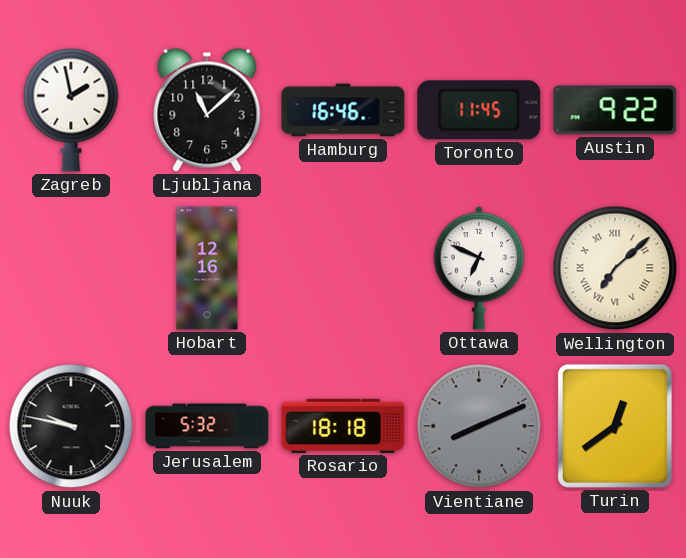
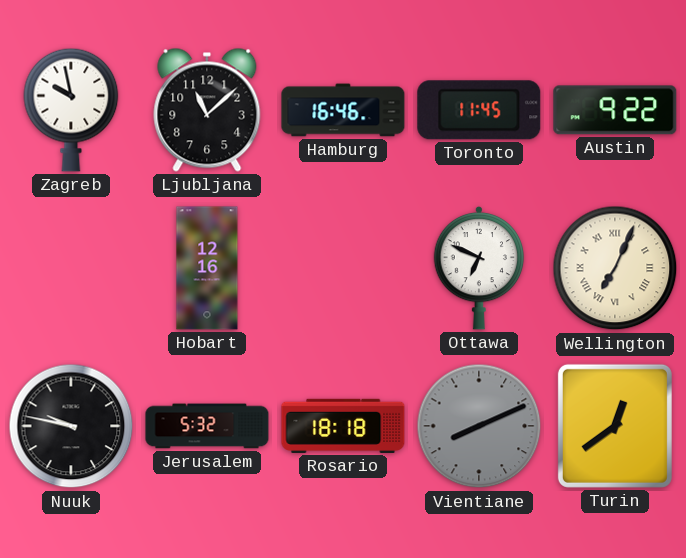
Zagreb: 1:58 -> 9:58 (71, 110)
Wellington: 7:08 -> 7:04 (615, 268)
